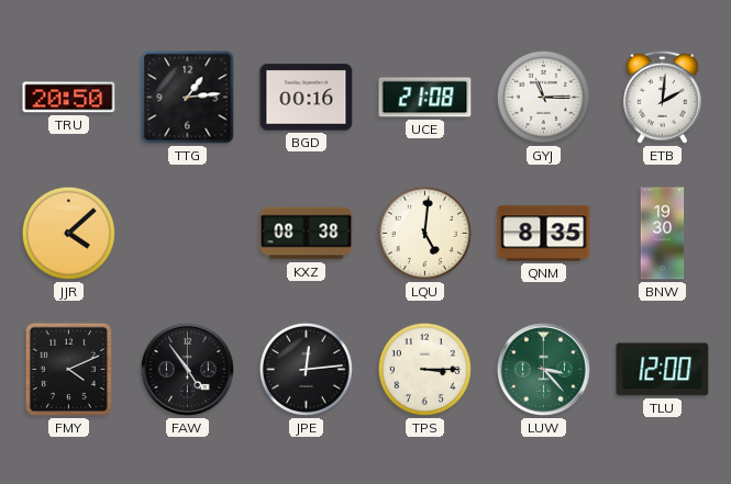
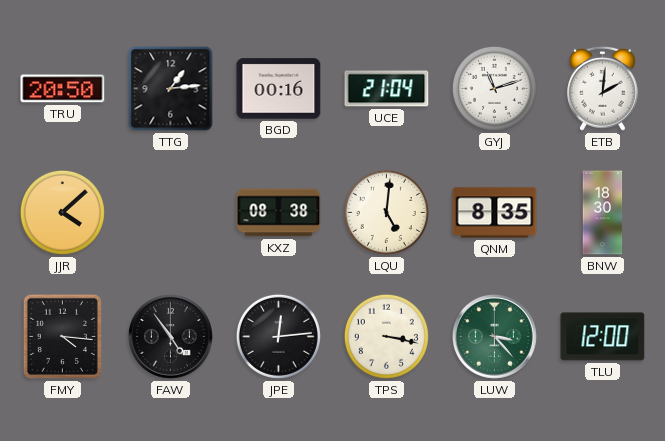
UCE: 21:08 -> 21:04 (387, 89)
GYJ: 11:15 -> 11:12 (494, 88)
BNW: 19:30 -> 18:30 (603, 213)
FMY: 4:11 -> 4:16 (62, 336)
TPS: 3:15 -> 3:17 (386, 336)
